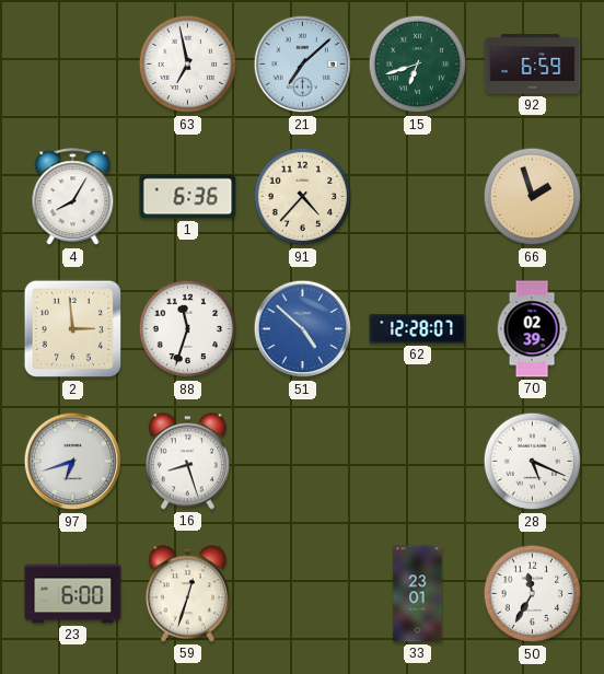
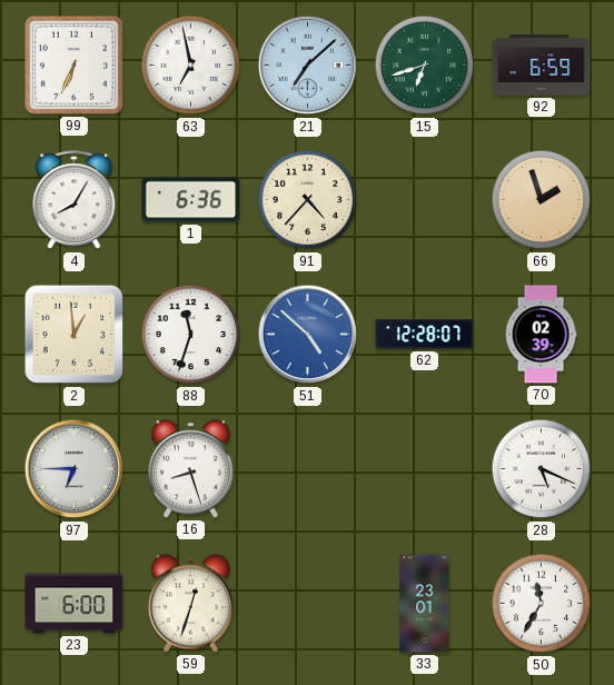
99: none -> 6:34 (73, 64)
2: 2:59 -> 12:59 (75, 335)
97: 6:42 -> 6:45 (75, 469)
